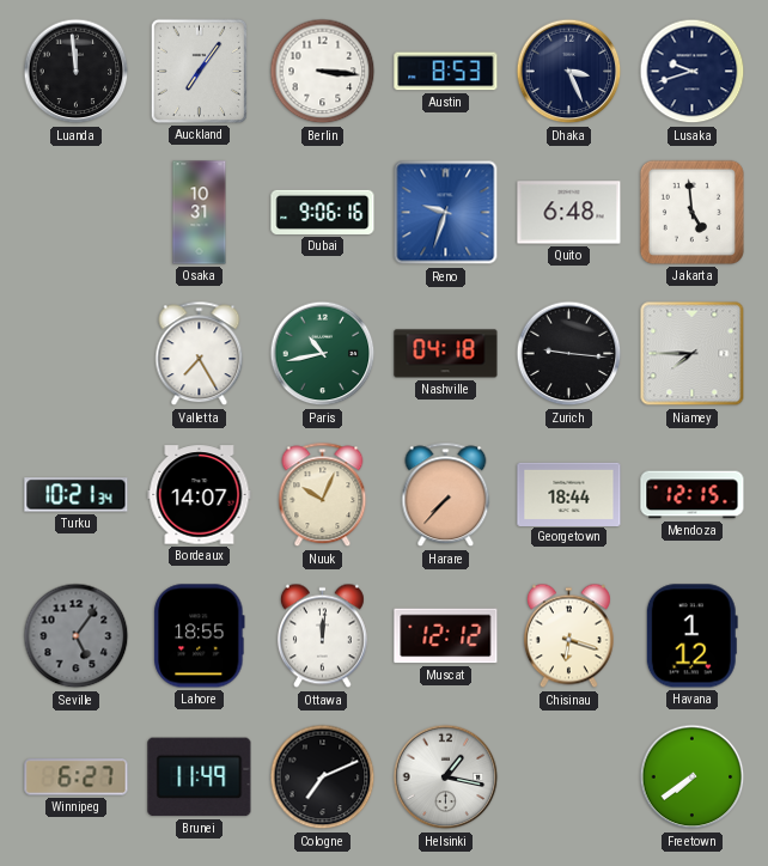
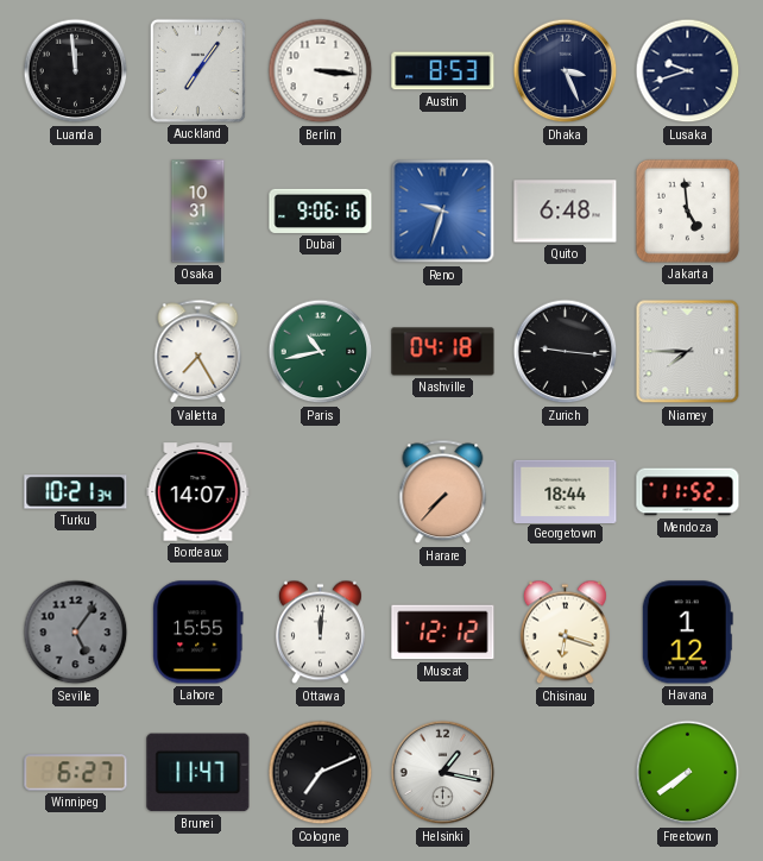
Nuuk: 10:04 -> none (323, 495)
Mendoza: 12:15 -> 11:52 (688, 492)
Lahore: 18:55 -> 15:55 (198, 633)
Brunei: 11:49 -> 11:47 (198, 773)
